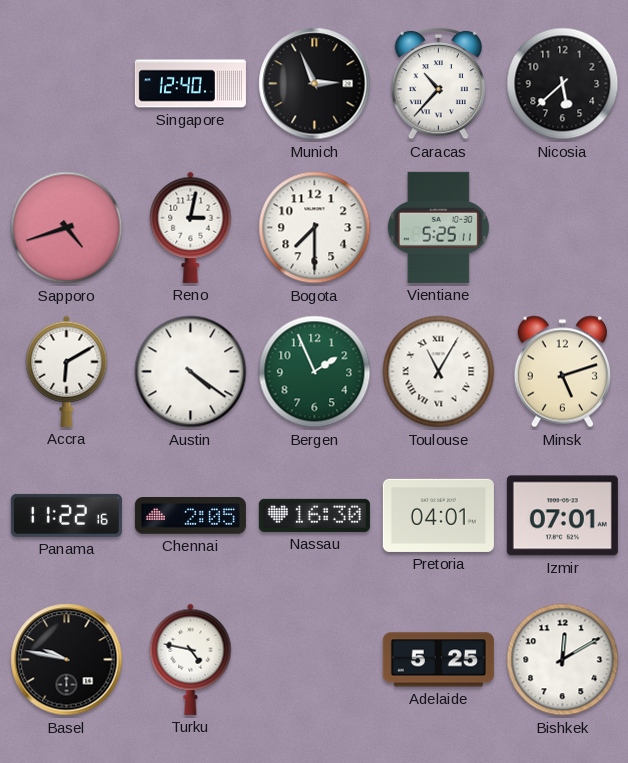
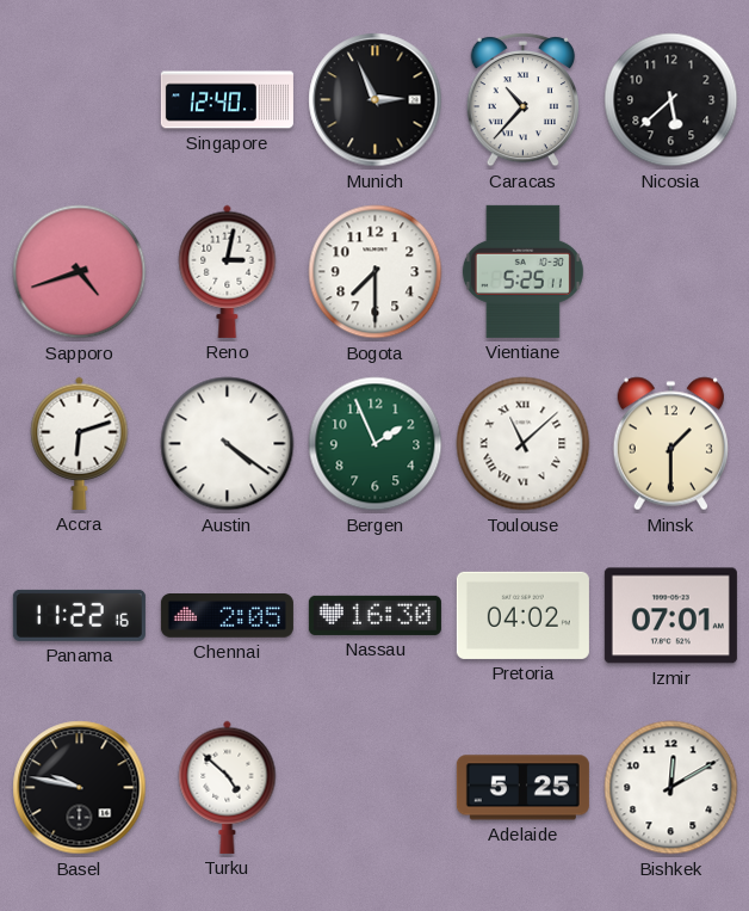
Accra: 6:10 -> 6:12 (80, 443)
Toulouse: 11:05 -> 11:08 (524, 444)
Minsk: 5:12 -> 1:30 (670, 444)
Pretoria: 04:01 -> 04:02 (522, 615)
Turku: 4:47 -> 4:52 (228, 787)
